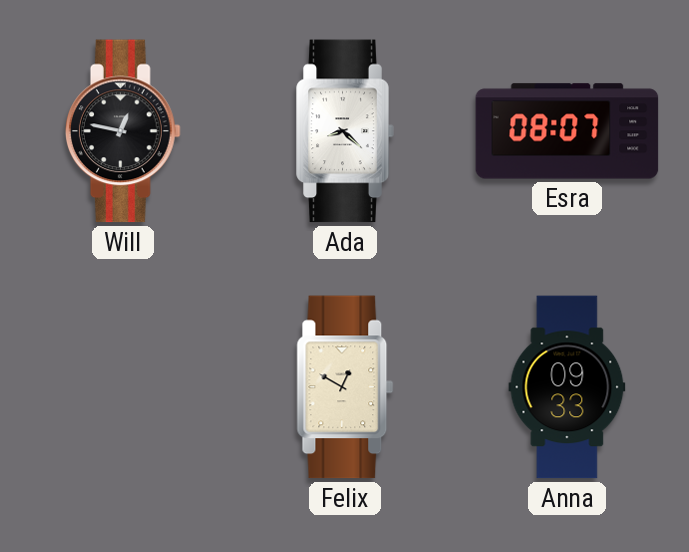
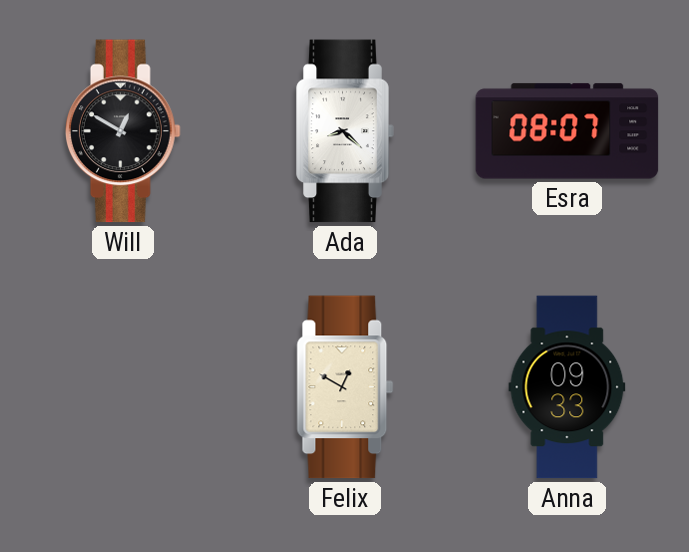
Will: 12:47 -> 12:50 (123, 131)
